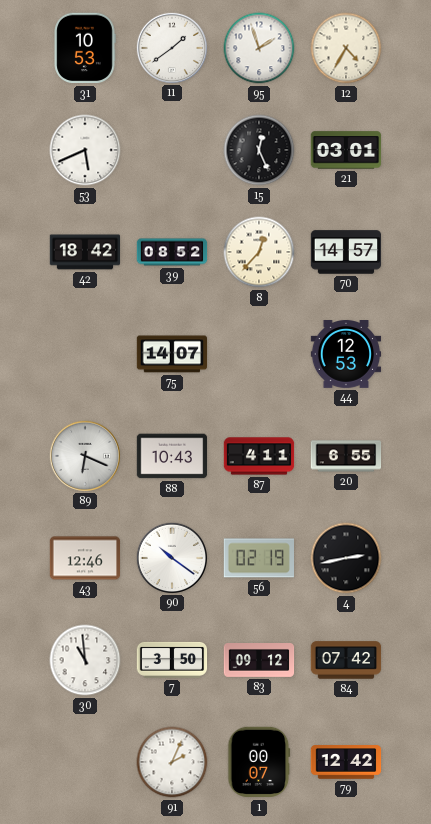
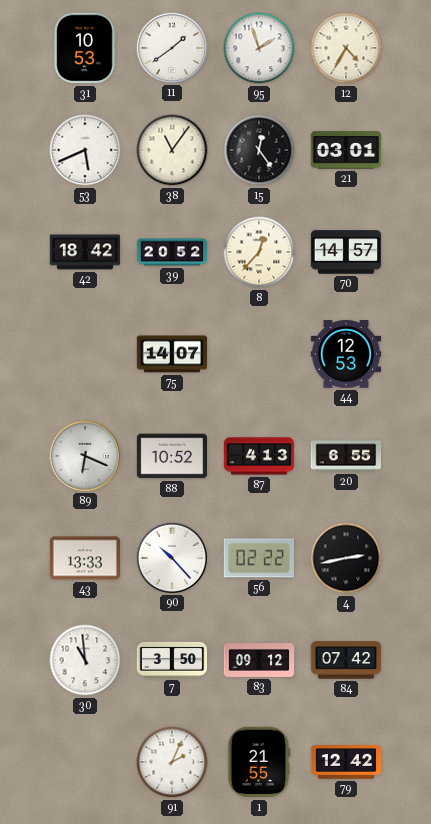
38: none -> 11:06 (172, 150)
15: 12:26 -> 12:24 (259, 150)
39: 08:52 -> 20:52 (172, 252)
88: 10:43 -> 10:52 (172, 456)
87: 4:11 -> 4:13 (259, 456)
43: 12:46 -> 13:33 (85, 558)
90: 10:21 -> 10:23 (171, 557)
56: 02:19 -> 02:22 (258, 558)
1: 00:07 -> 21:55 (259, 762)
